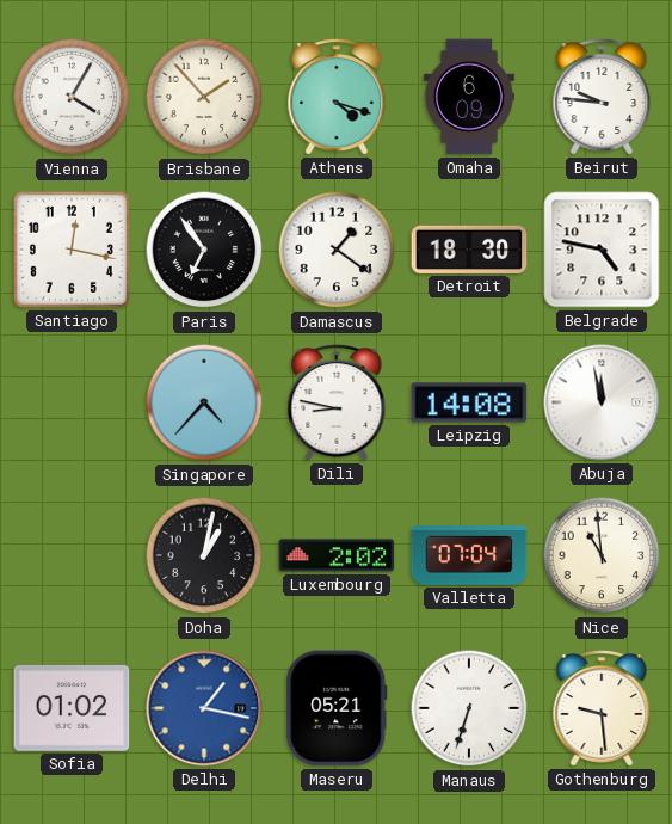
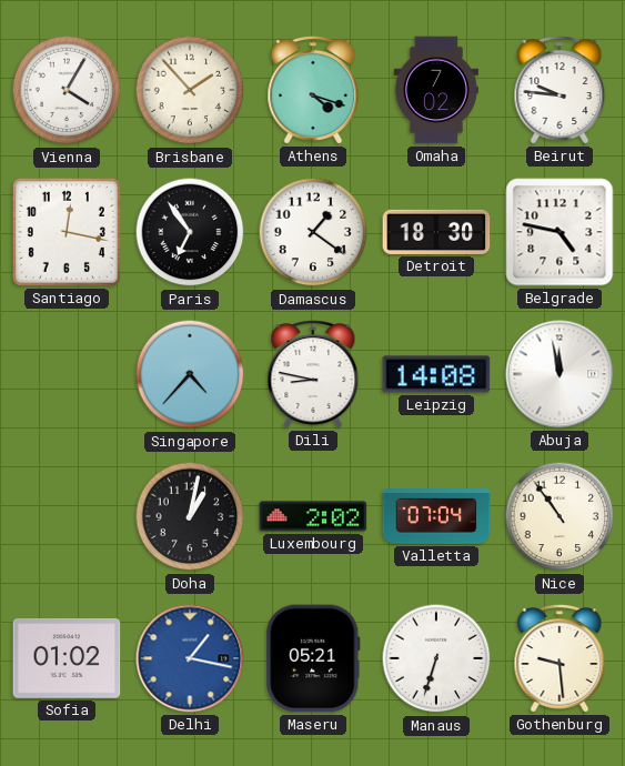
Omaha: 6:09 -> 7:02 (436, 90)
Nice: 10:59 -> 10:54 (560, 516)
